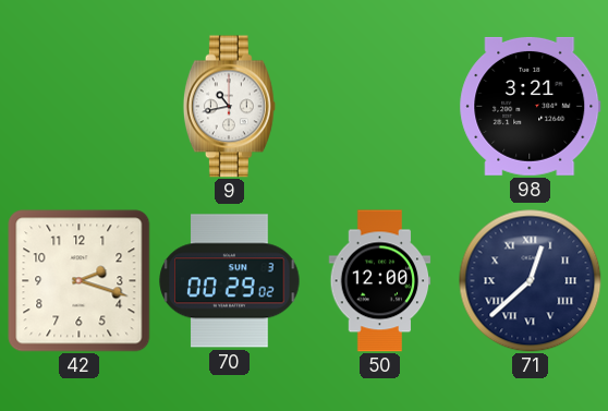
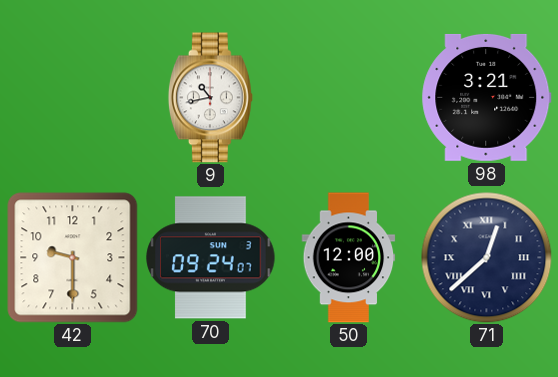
42: 2:18 -> 9:30 (73, 258)
70: 00:29 -> 09:24 (211, 258)
